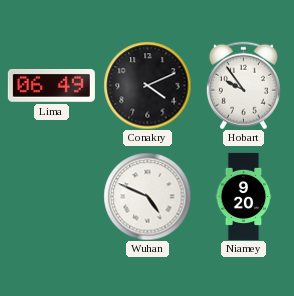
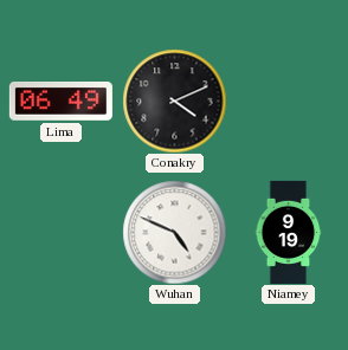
Hobart: 9:54 -> none (243, 85)
Niamey: 9:20 -> 9:19 (289, 232)
